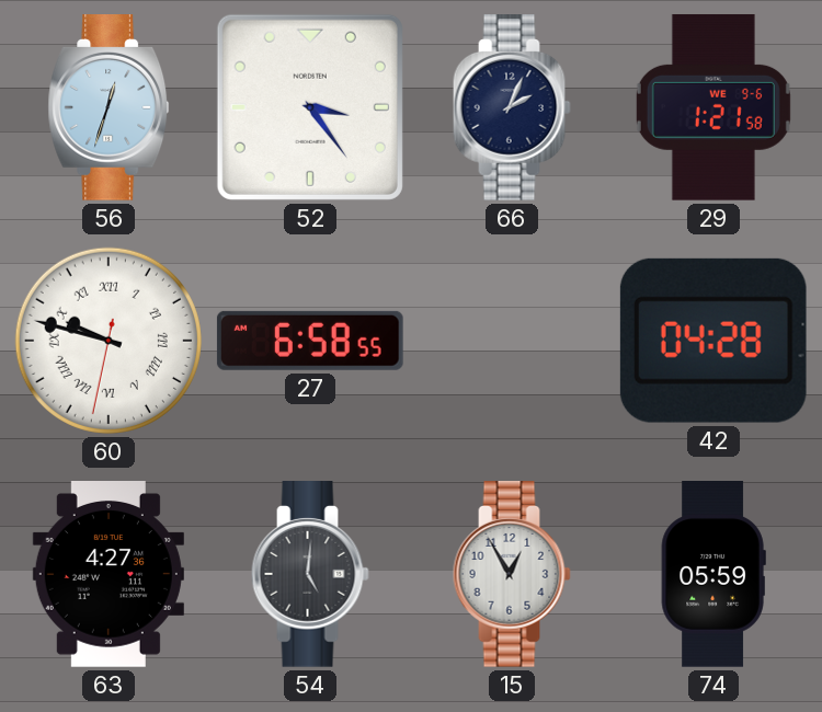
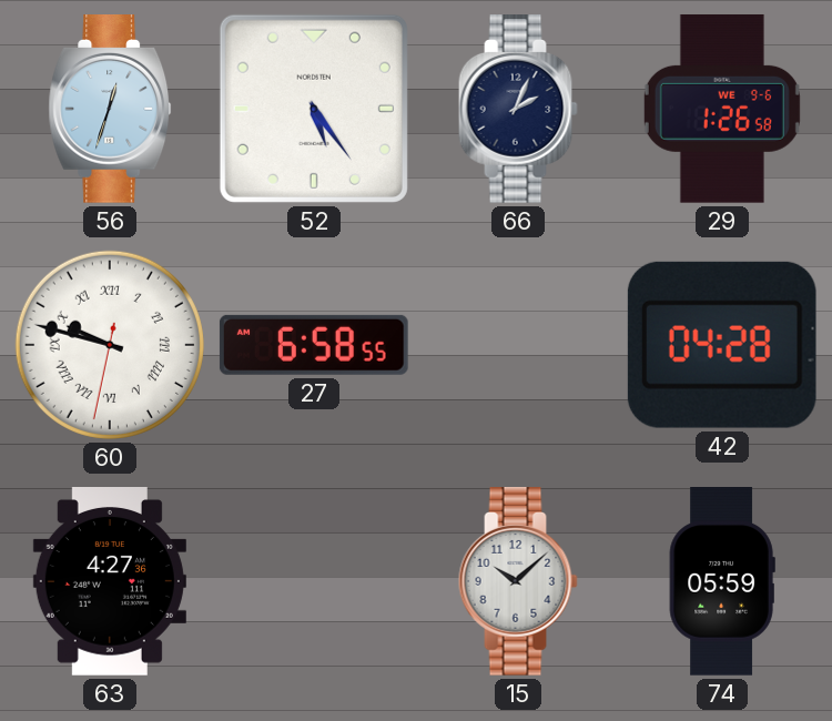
52: 3:24 -> 5:24 (314, 109)
29: 1:21 -> 1:26 (722, 109)
54: 5:01 -> none (310, 575)
15: 12:55 -> 10:08 (518, 582)
